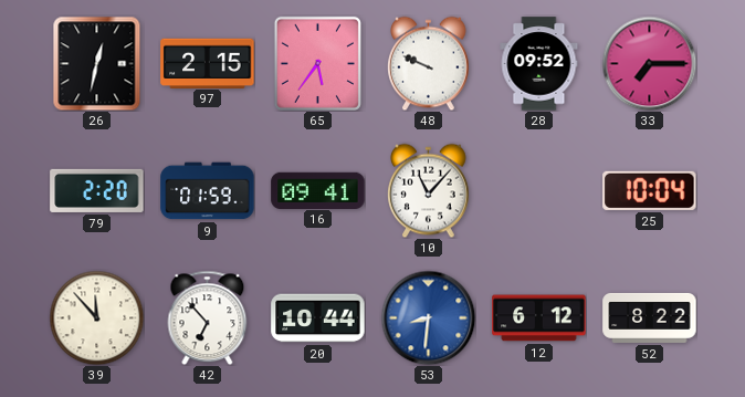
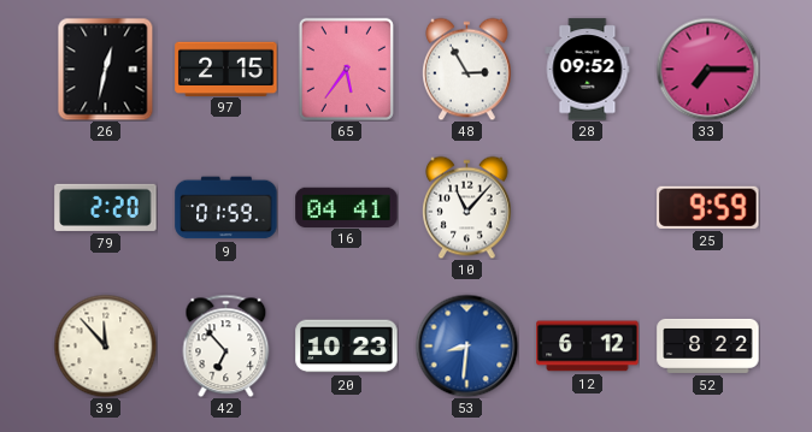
48: 9:49 -> 2:55 (467, 69)
16: 09:41 -> 04:41 (347, 207)
25: 10:04 -> 9:59 (708, 207)
20: 10:44 -> 10:23 (347, 347)
